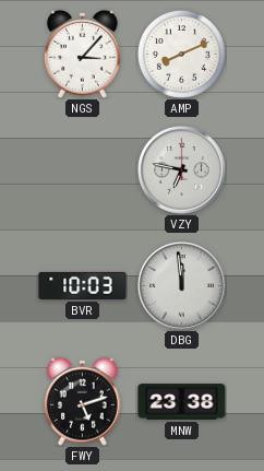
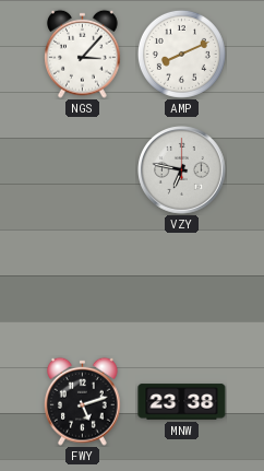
BVR: 10:03 -> none (83, 285)
DBG: 11:59 -> none (182, 286)
